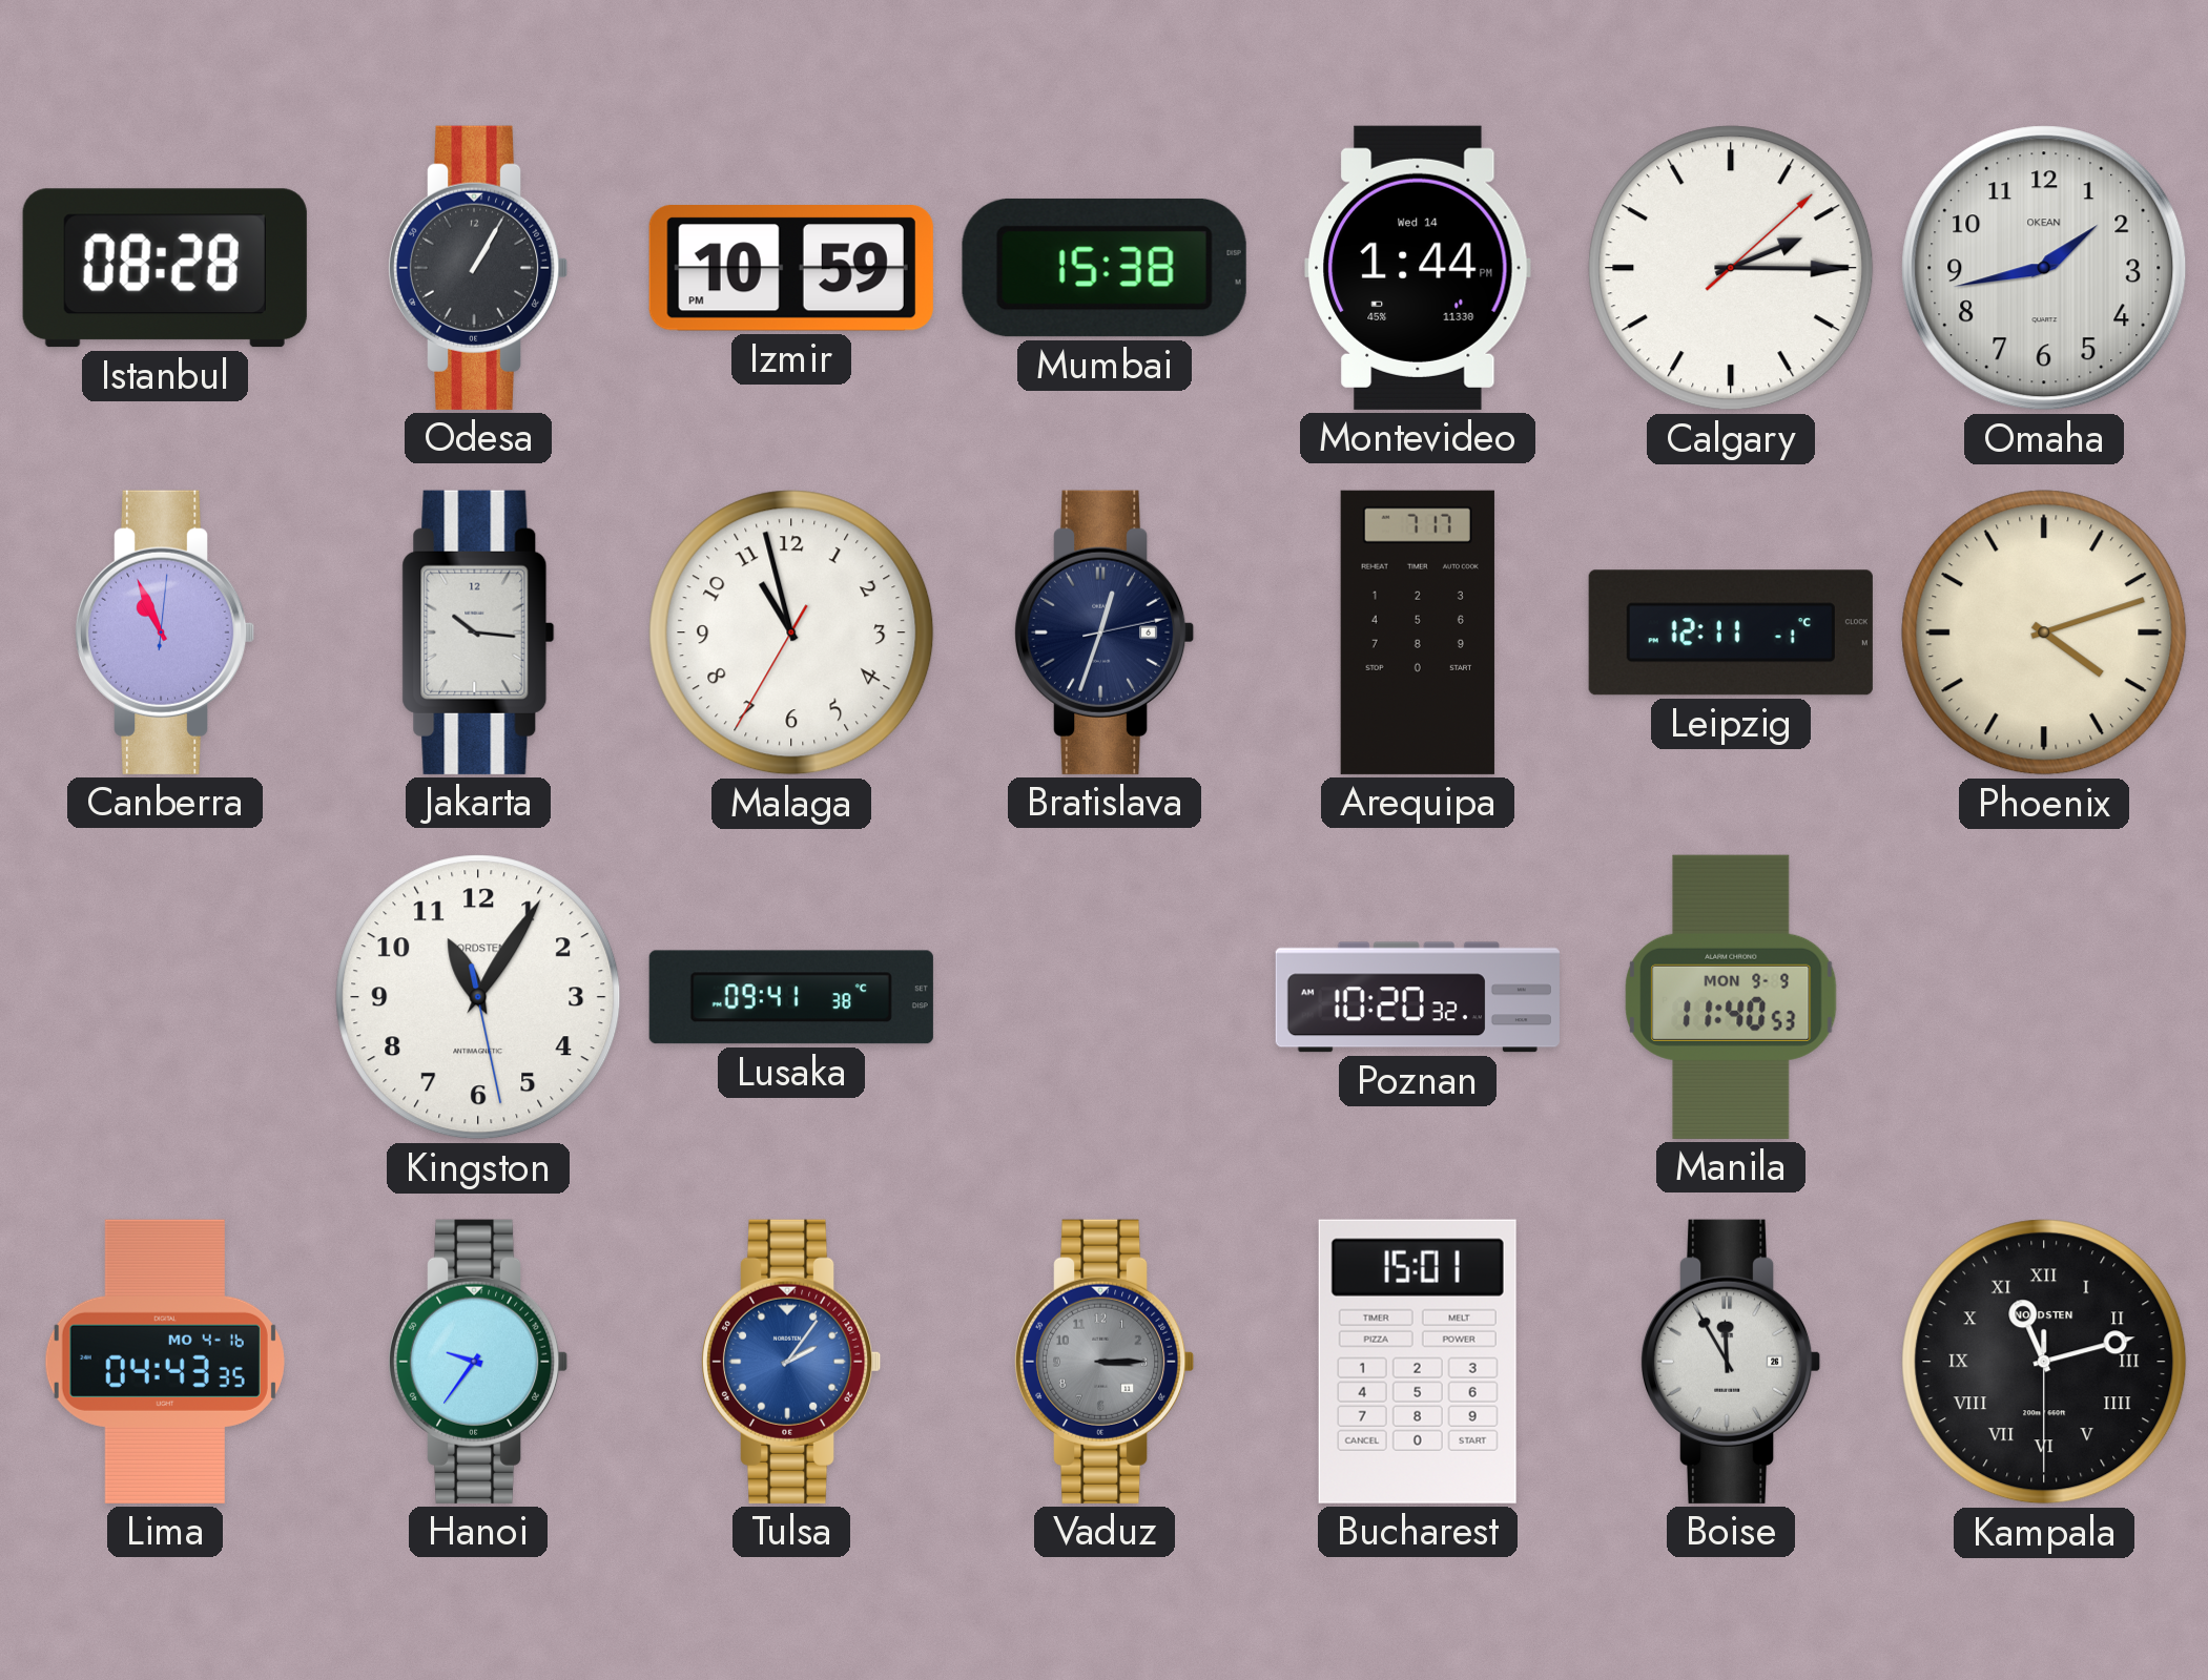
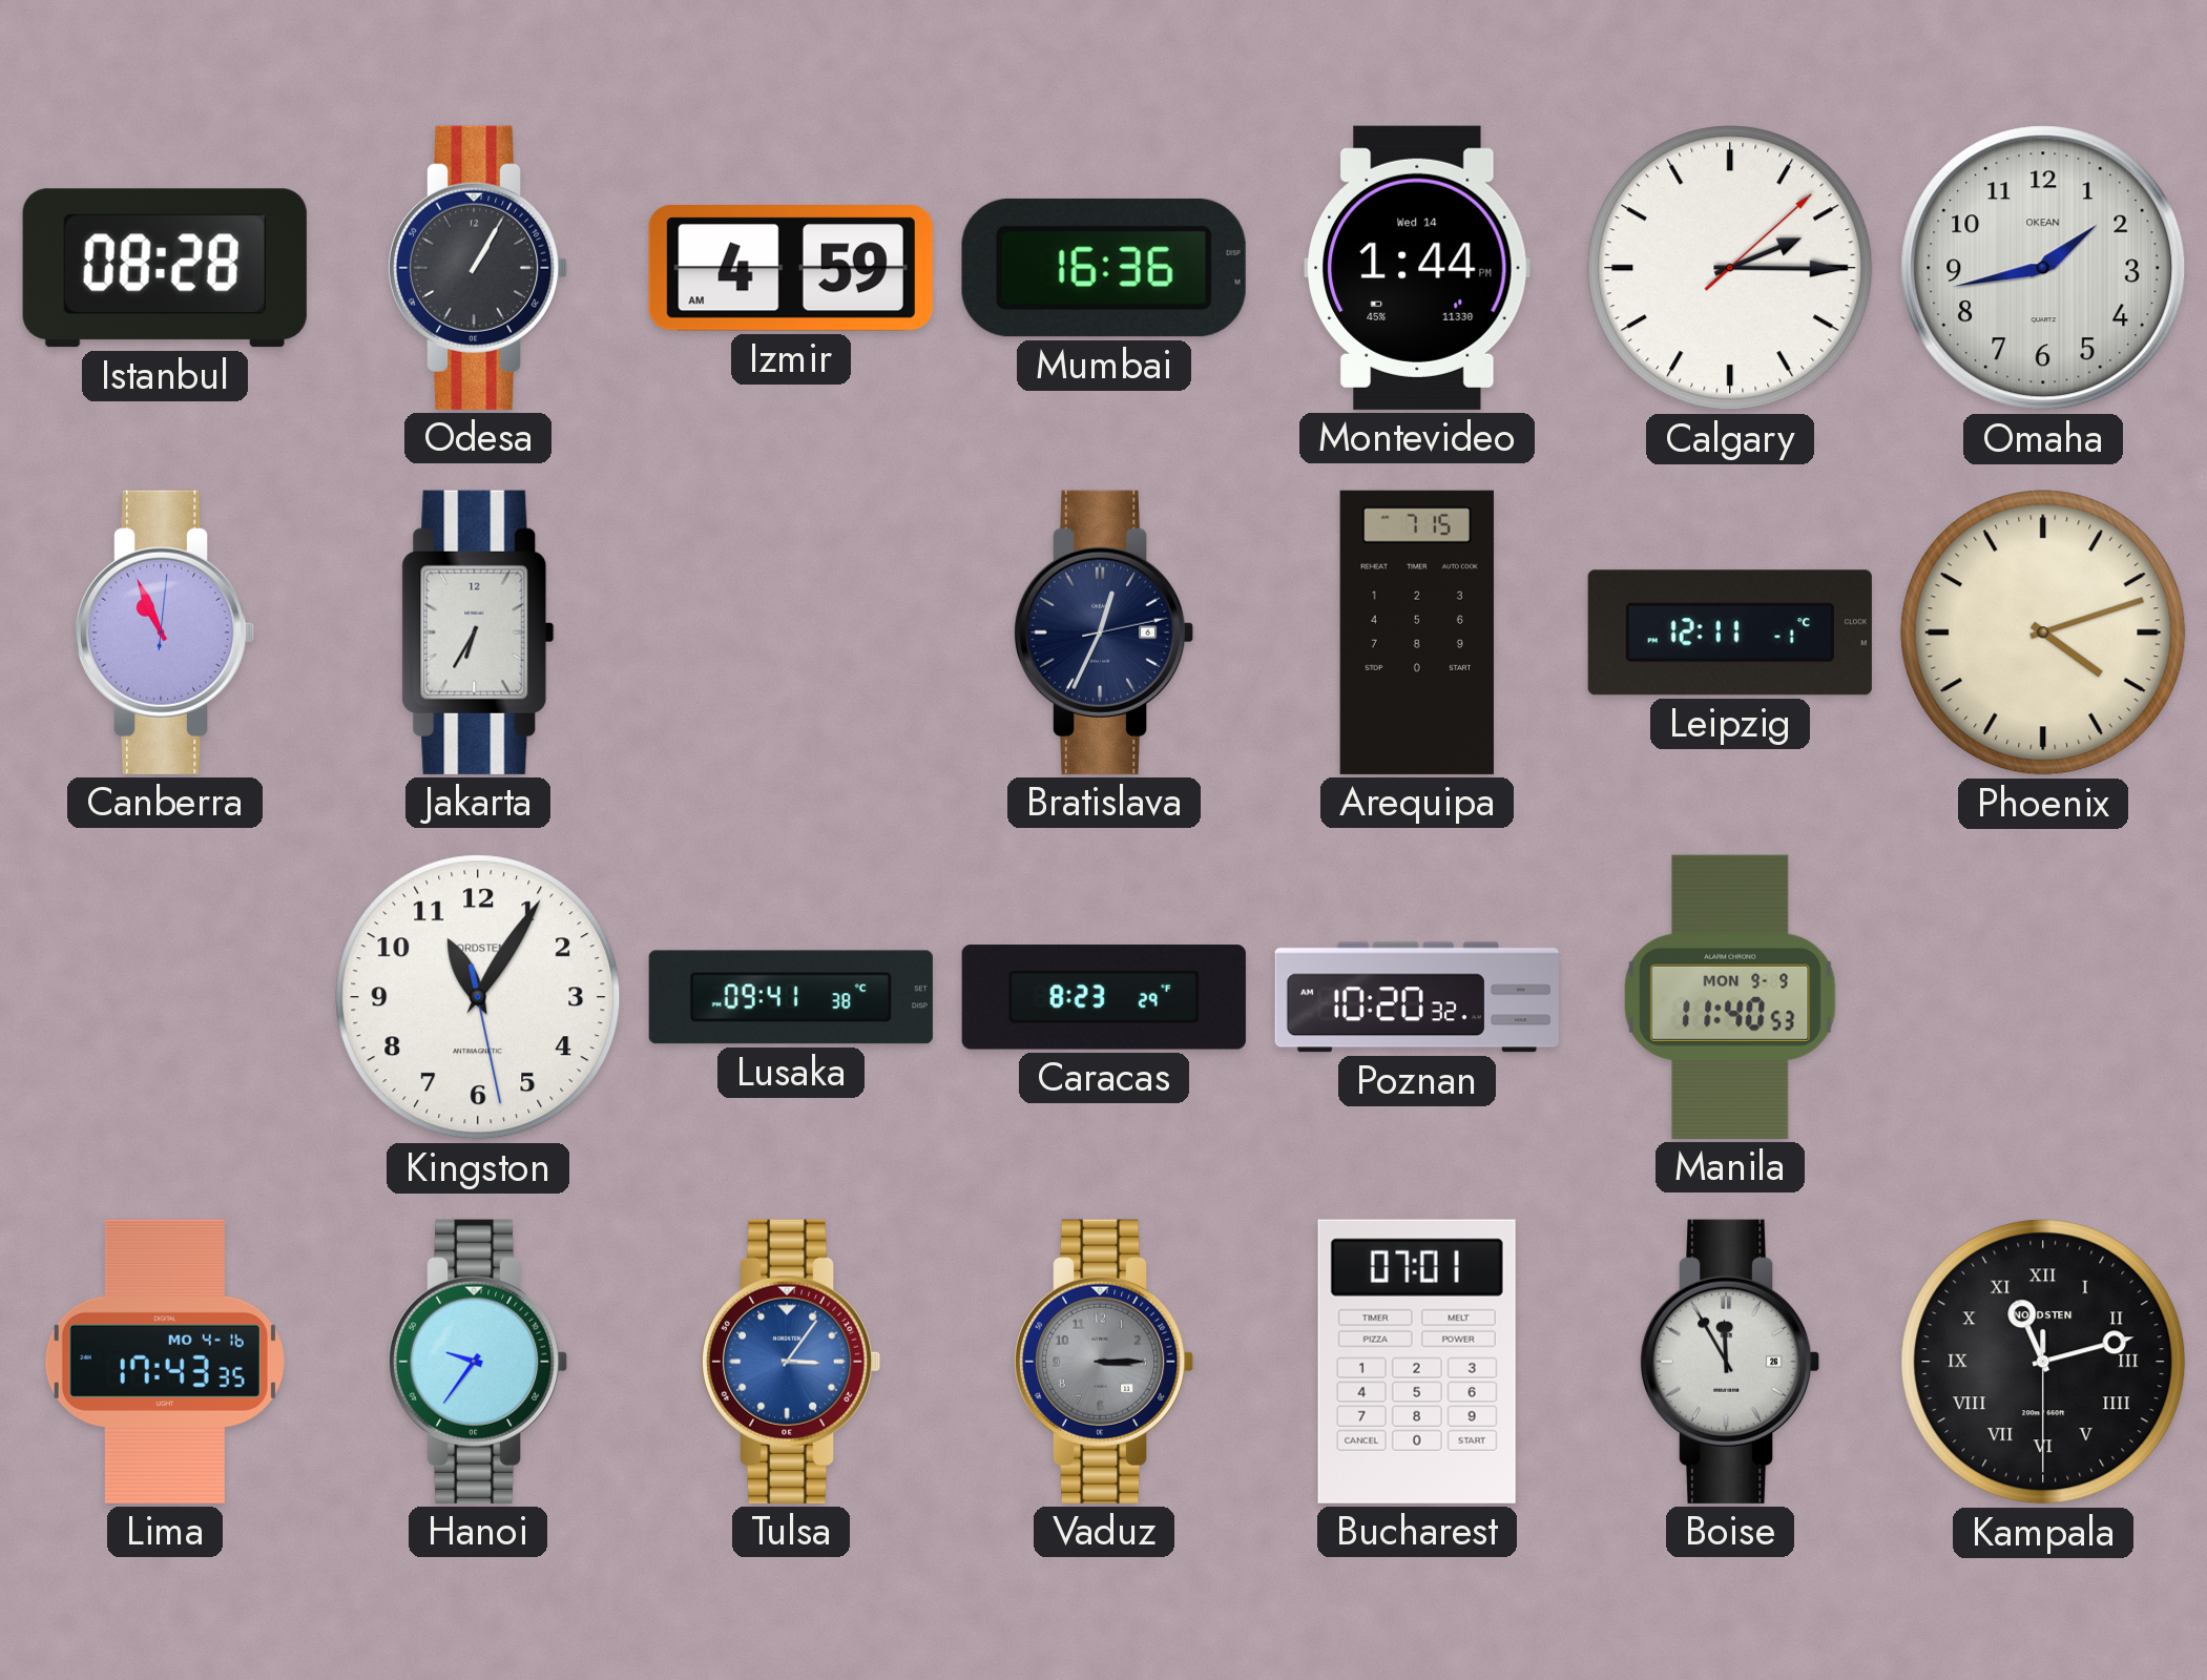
Izmir: 10:59 -> 4:59 (791, 268)
Mumbai: 15:38 -> 16:36 (1104, 268)
Jakarta: 10:16 -> 6:35 (478, 632)
Malaga: 10:57 -> none (791, 632)
Bratislava: 12:33 -> 12:34 (1104, 632)
Arequipa: 7:17 -> 7:15 (1417, 632)
Caracas: none -> 8:23 (1104, 997)
Lima: 04:43 -> 17:43 (165, 1362)
Tulsa: 2:06 -> 3:06 (791, 1362)
Bucharest: 15:01 -> 07:01 (1417, 1362)
